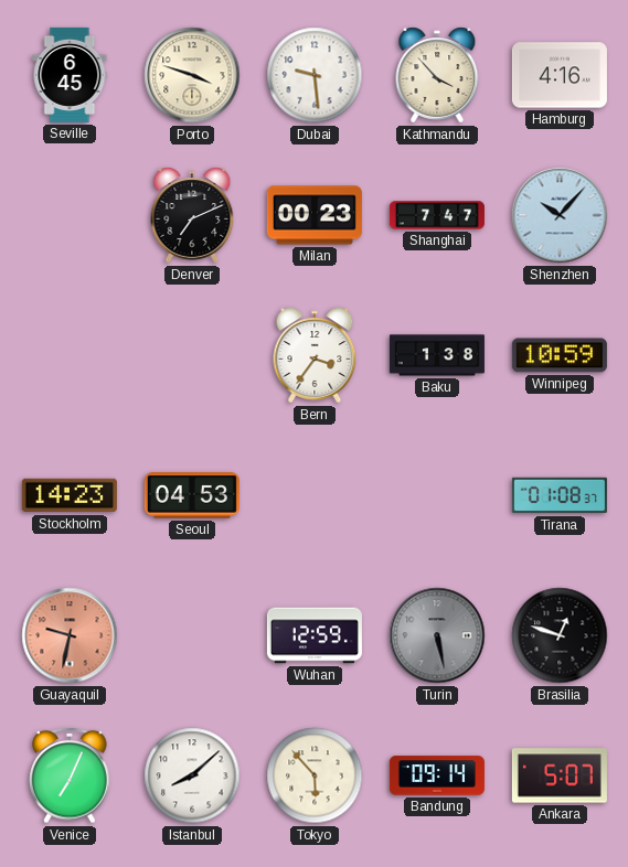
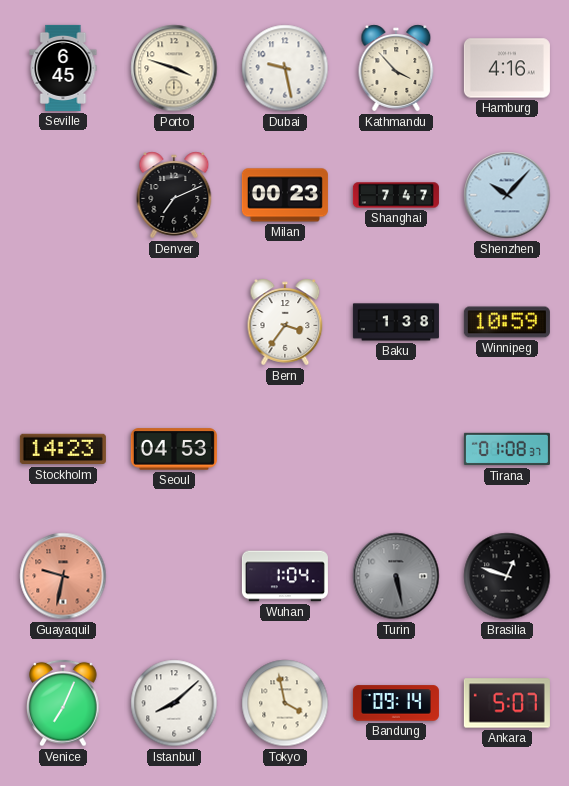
Dubai: 9:29 -> 9:28 (285, 68)
Wuhan: 12:59 -> 1:04 (285, 576)
Tokyo: 5:53 -> 3:58 (285, 703)
